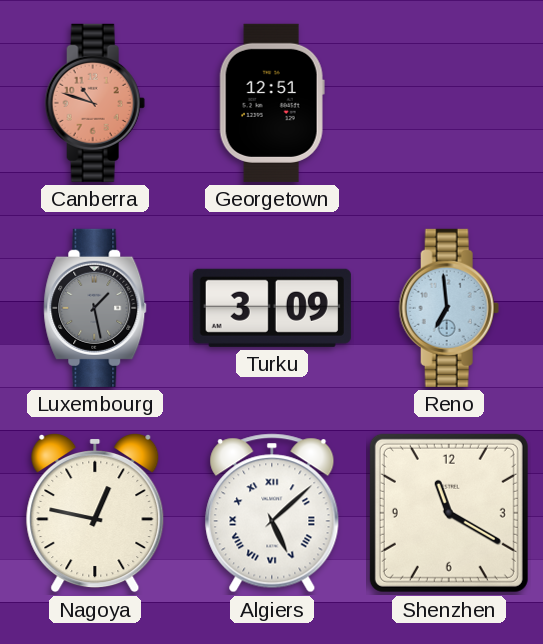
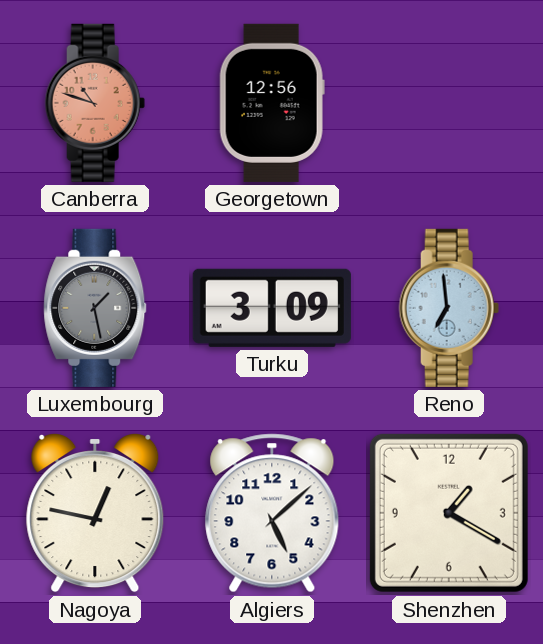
Georgetown: 12:51 -> 12:56 (272, 103)
Algiers numerals: Roman -> Arabic (272, 513)
Shenzhen: 11:20 -> 1:20 (449, 513)
